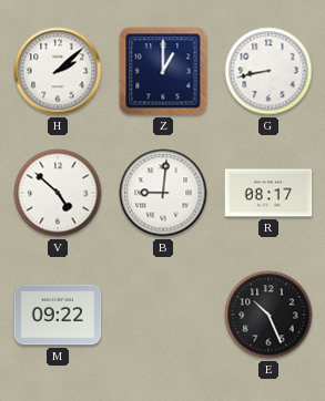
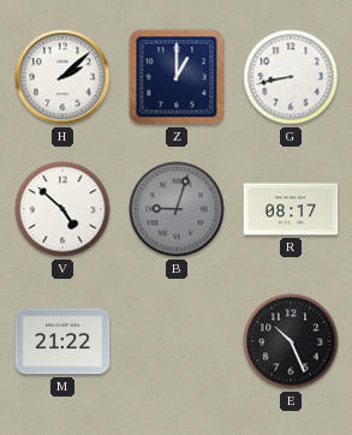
B: 9:01 -> 9:03 (177, 209)
B dial: white -> grey (177, 209)
M: 09:22 -> 21:22 (62, 341)
